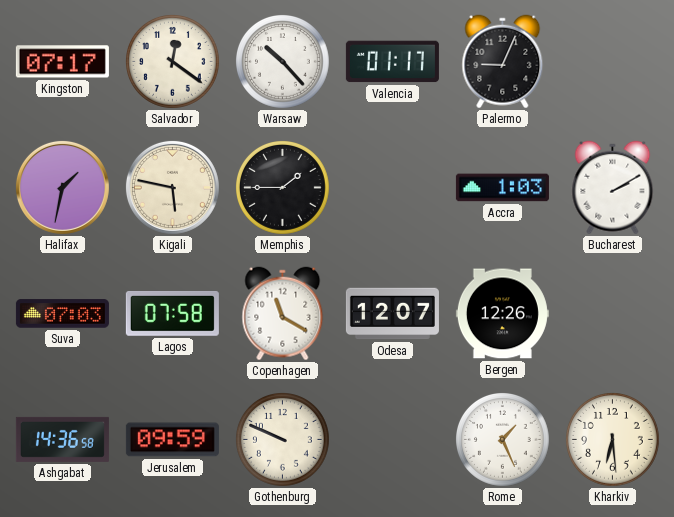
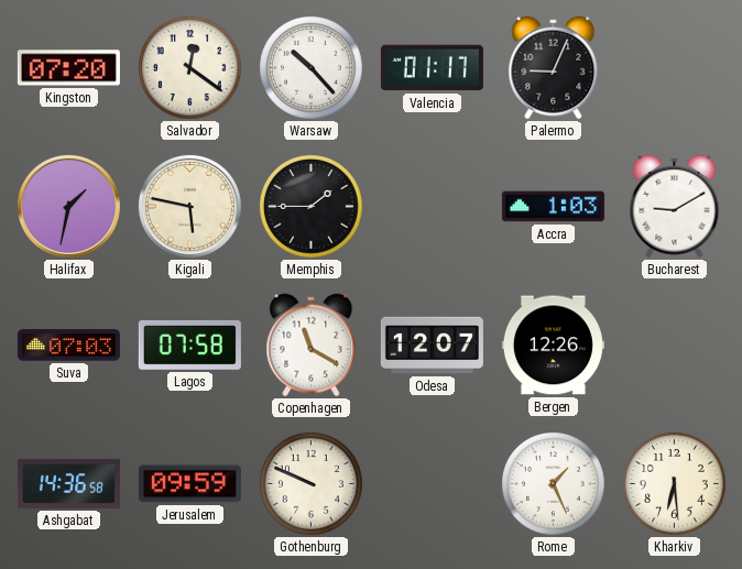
Kingston: 07:17 -> 07:20 (68, 68)
Bucharest: 2:10 -> 9:10 (675, 207)
